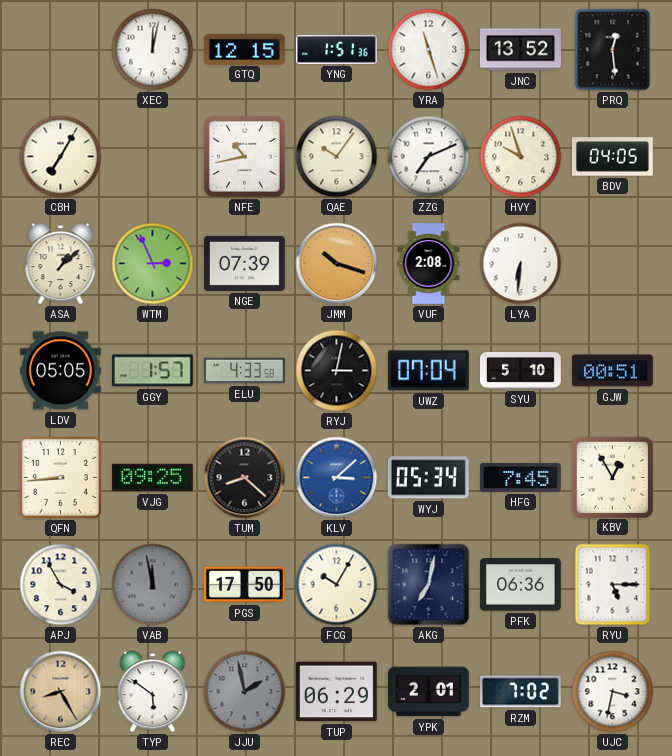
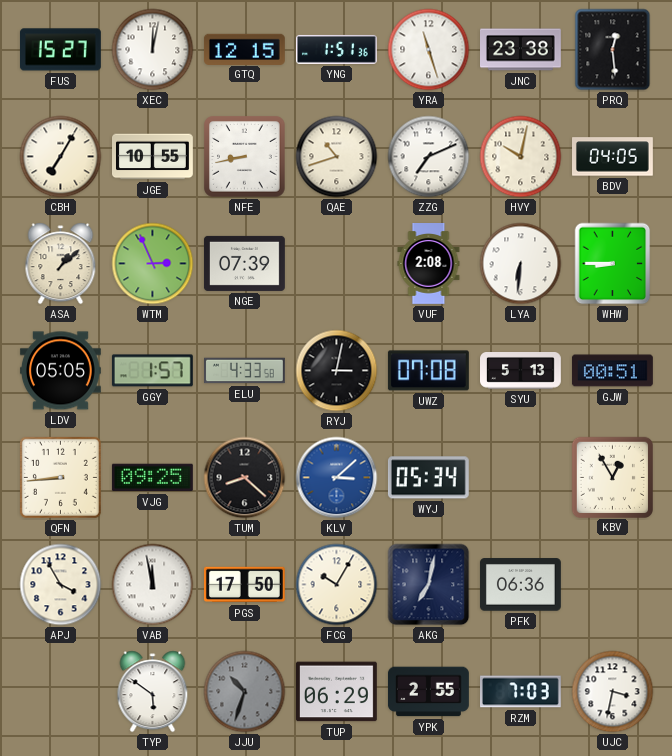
FUS: none -> 15:27 (60, 50)
JNC: 13:52 -> 23:38 (521, 50)
JGE: none -> 10:55 (153, 157)
NFE: 10:43 -> 8:43 (245, 157)
QAE: 10:06 -> 10:42 (337, 157)
HVY: 9:57 -> 10:02 (521, 157)
JMM: 10:18 -> none (337, 264)
WHW: none -> 8:45 (613, 264)
UWZ: 07:04 -> 07:08 (428, 371)
SYU: 5:10 -> 5:13 (521, 371)
HFG: 7:45 -> none (520, 477)
VAB dial: grey -> white (153, 585)
RYU: 5:15 -> none (613, 585)
REC: 8:25 -> none (61, 692)
JJU: 1:58 -> 10:33 (245, 692)
YPK: 2:01 -> 2:55 (428, 692)
RZM: 7:02 -> 7:03 (521, 692)
